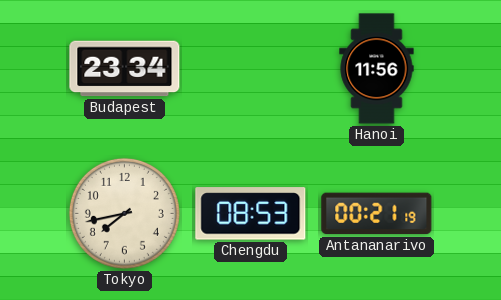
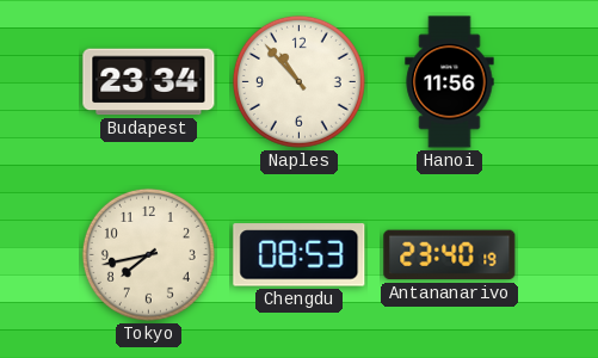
Naples: none -> 10:53 (298, 81)
Antananarivo: 00:21 -> 23:40 (450, 255)
